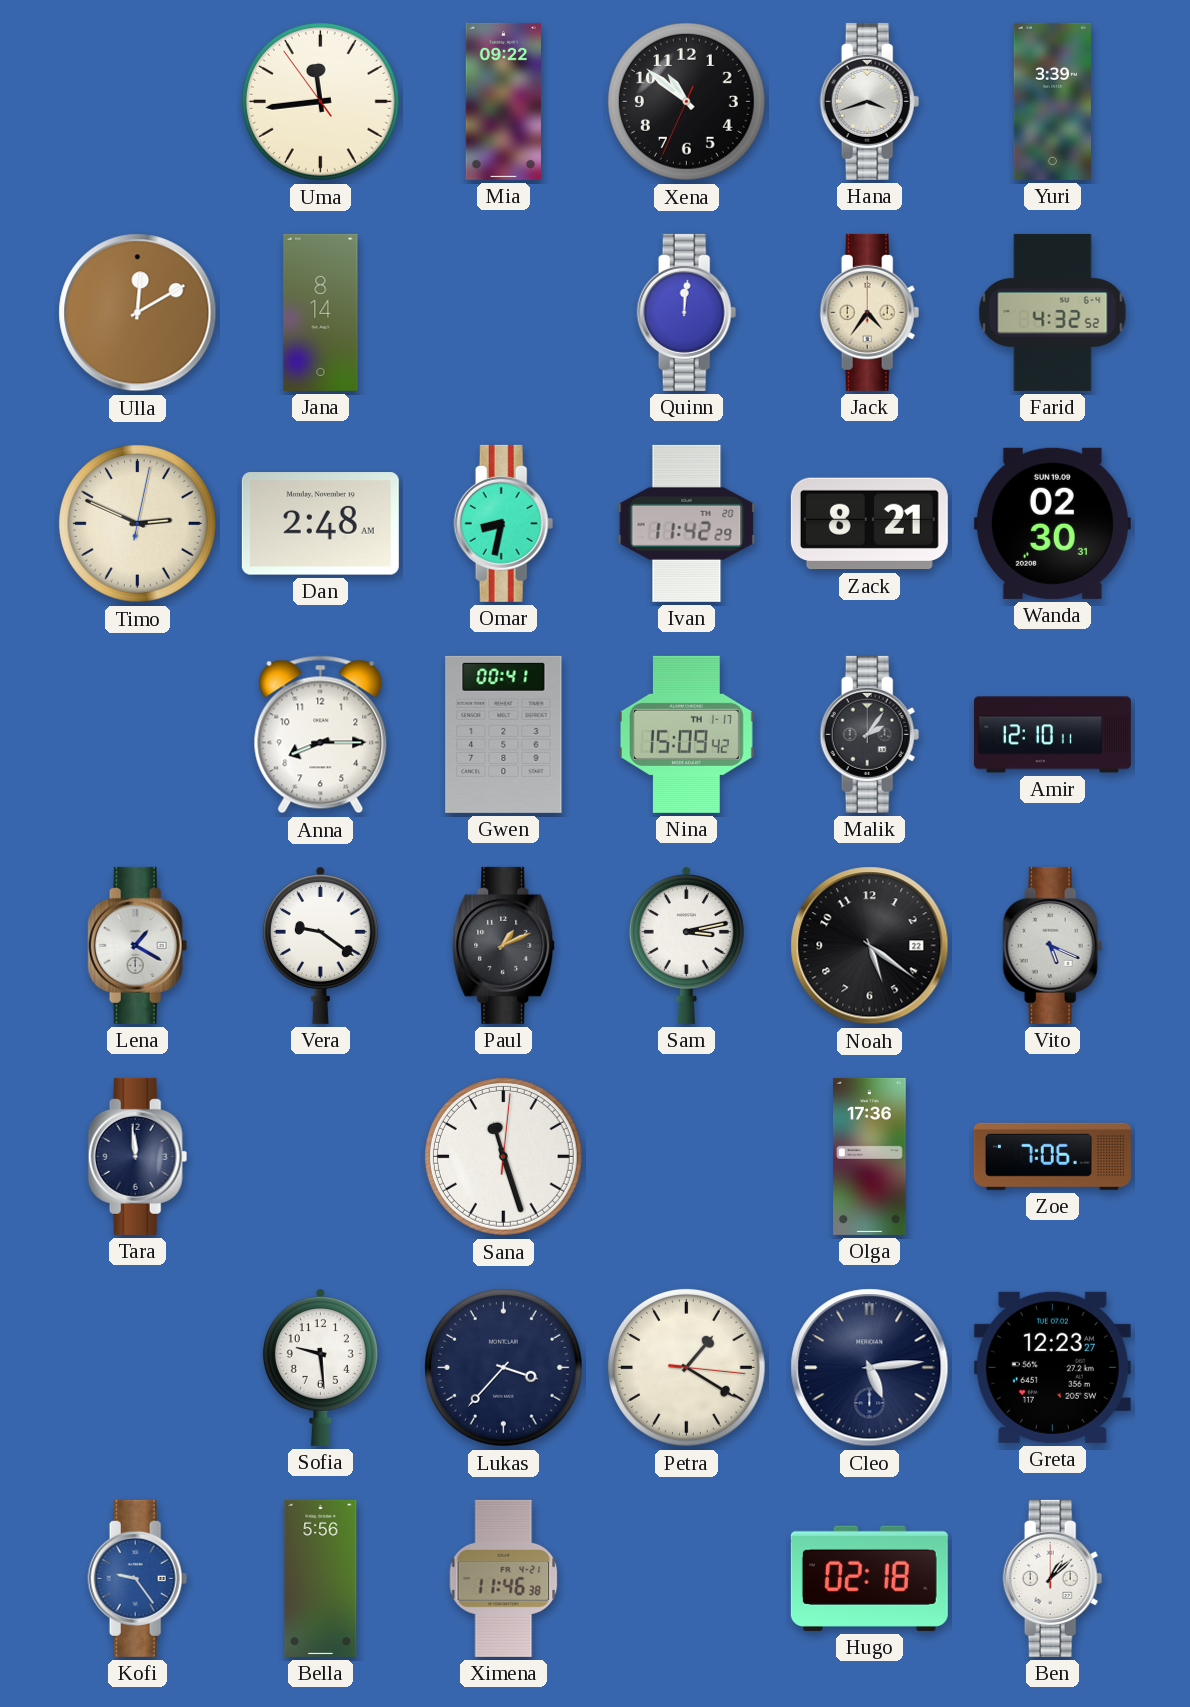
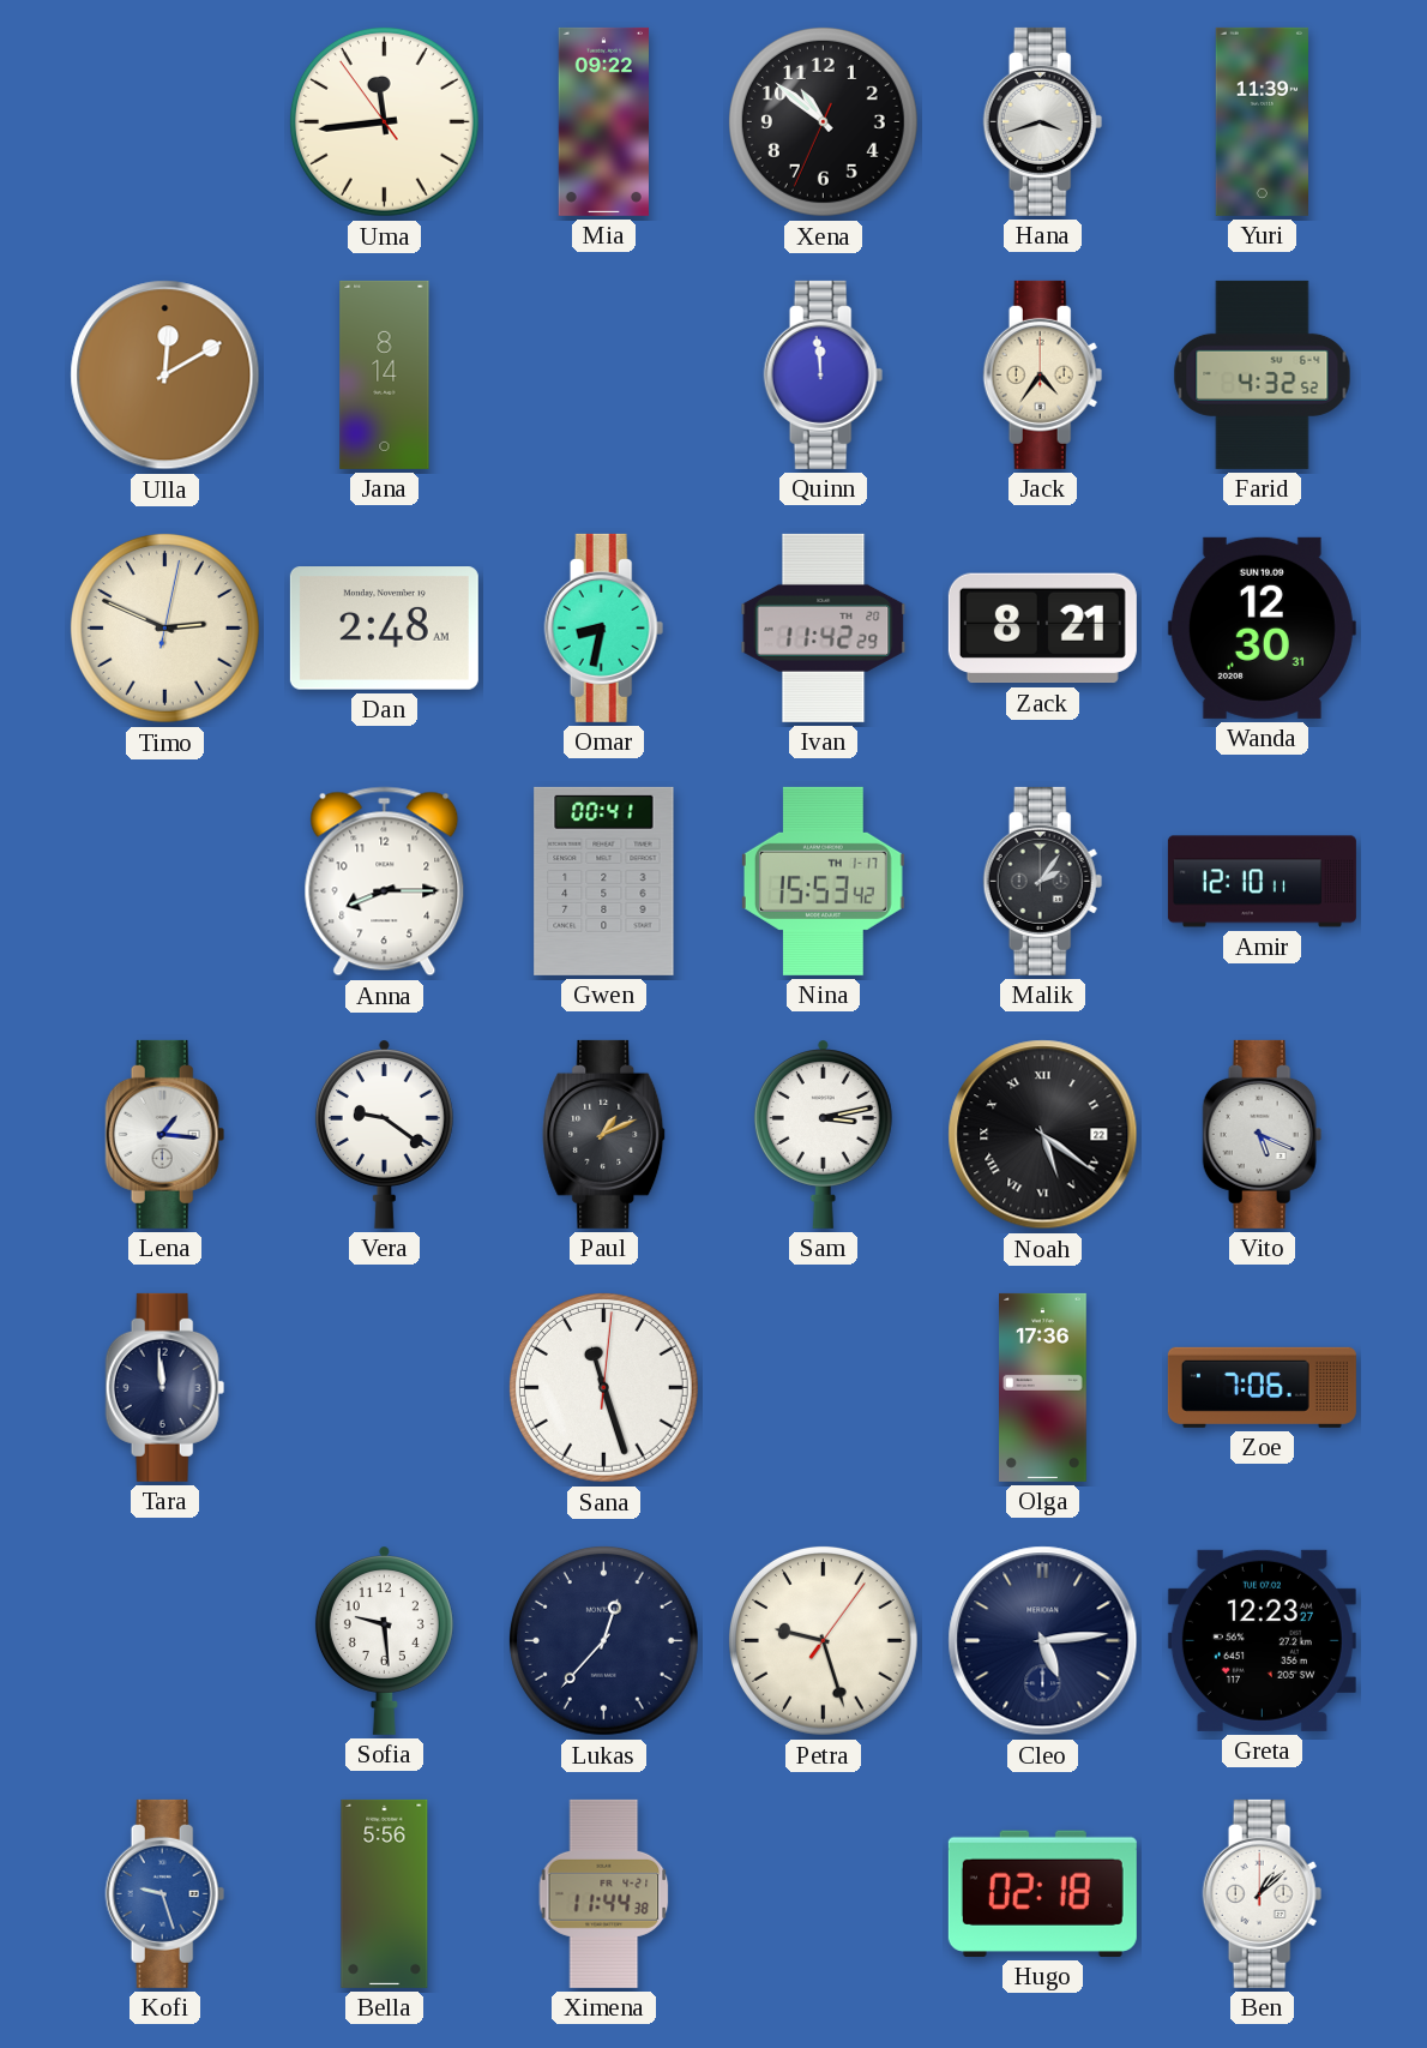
Yuri: 3:39 -> 11:39 (1262, 121)
Quinn: 12:01 -> 11:59 (824, 374)
Wanda: 02:30 -> 12:30 (1262, 627)
Nina: 15:09 -> 15:53 (823, 881)
Lena: 1:20 -> 1:16 (165, 1134)
Noah numerals: Arabic -> Roman (1043, 1135)
Lukas: 3:37 -> 12:37 (603, 1640)
Petra: 1:20 -> 9:27 (823, 1640)
Kofi: 9:24 -> 9:27 (165, 1893)
Ximena: 11:46 -> 11:44 (604, 1893)
